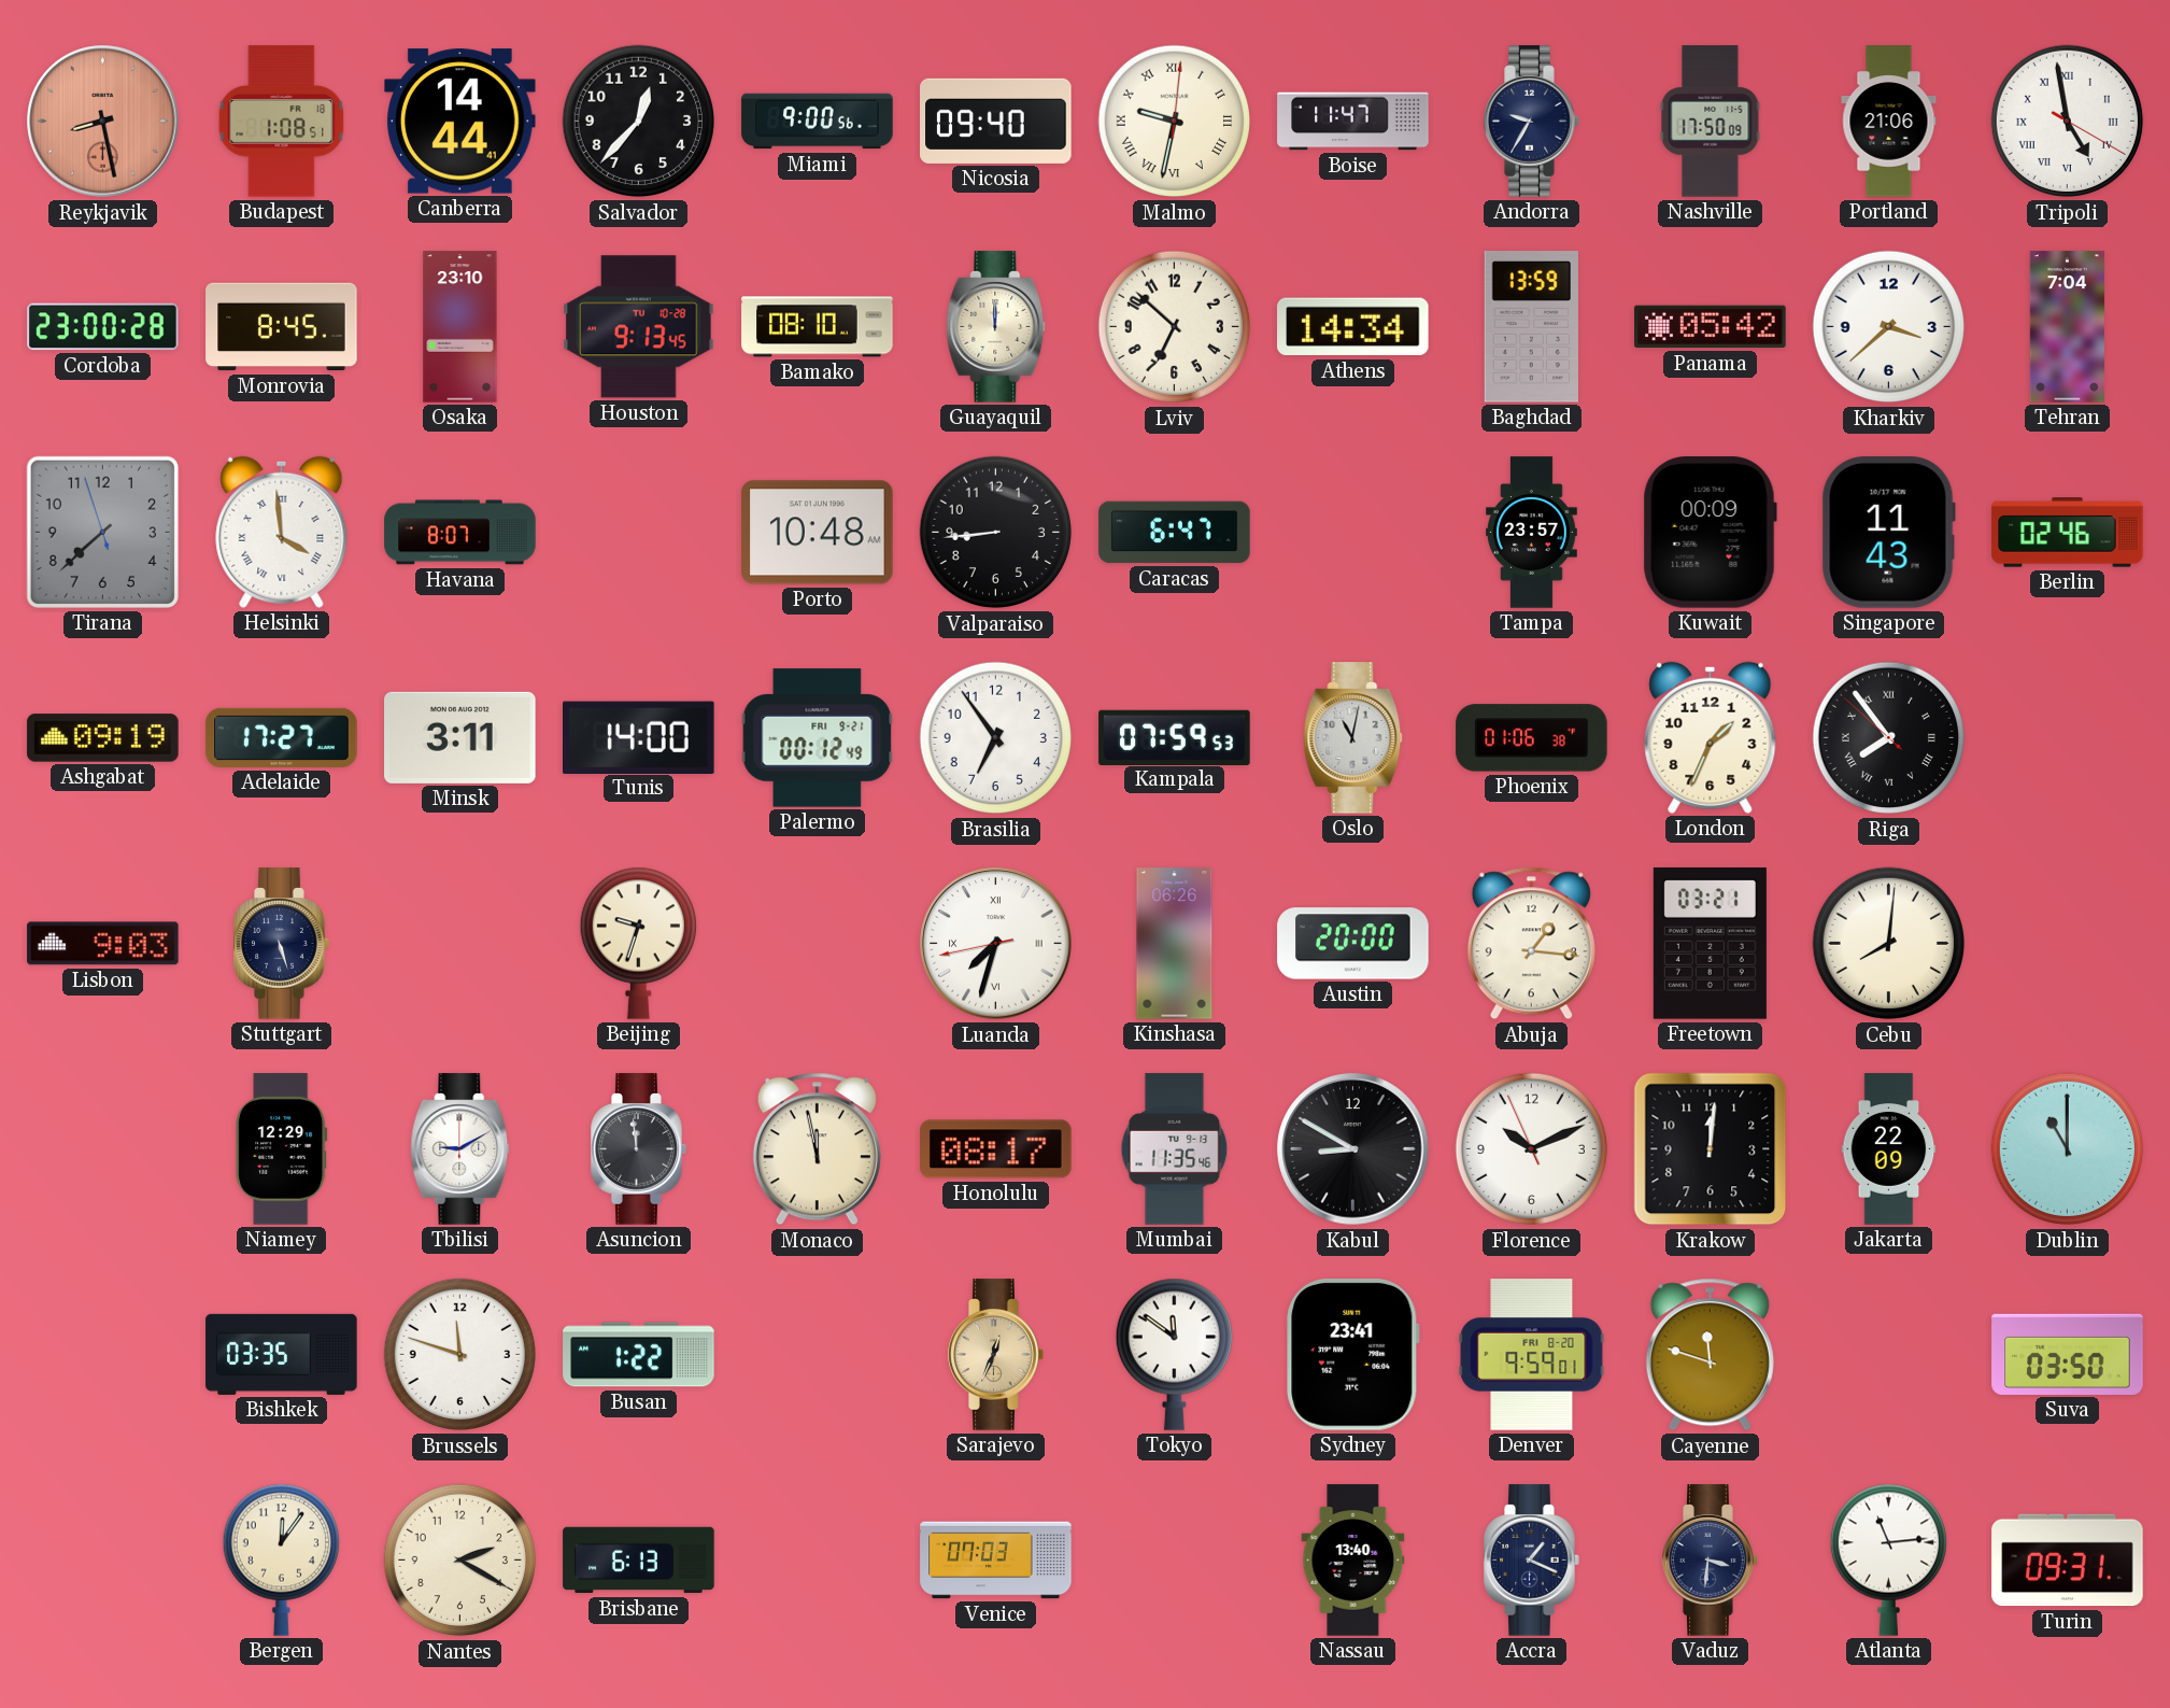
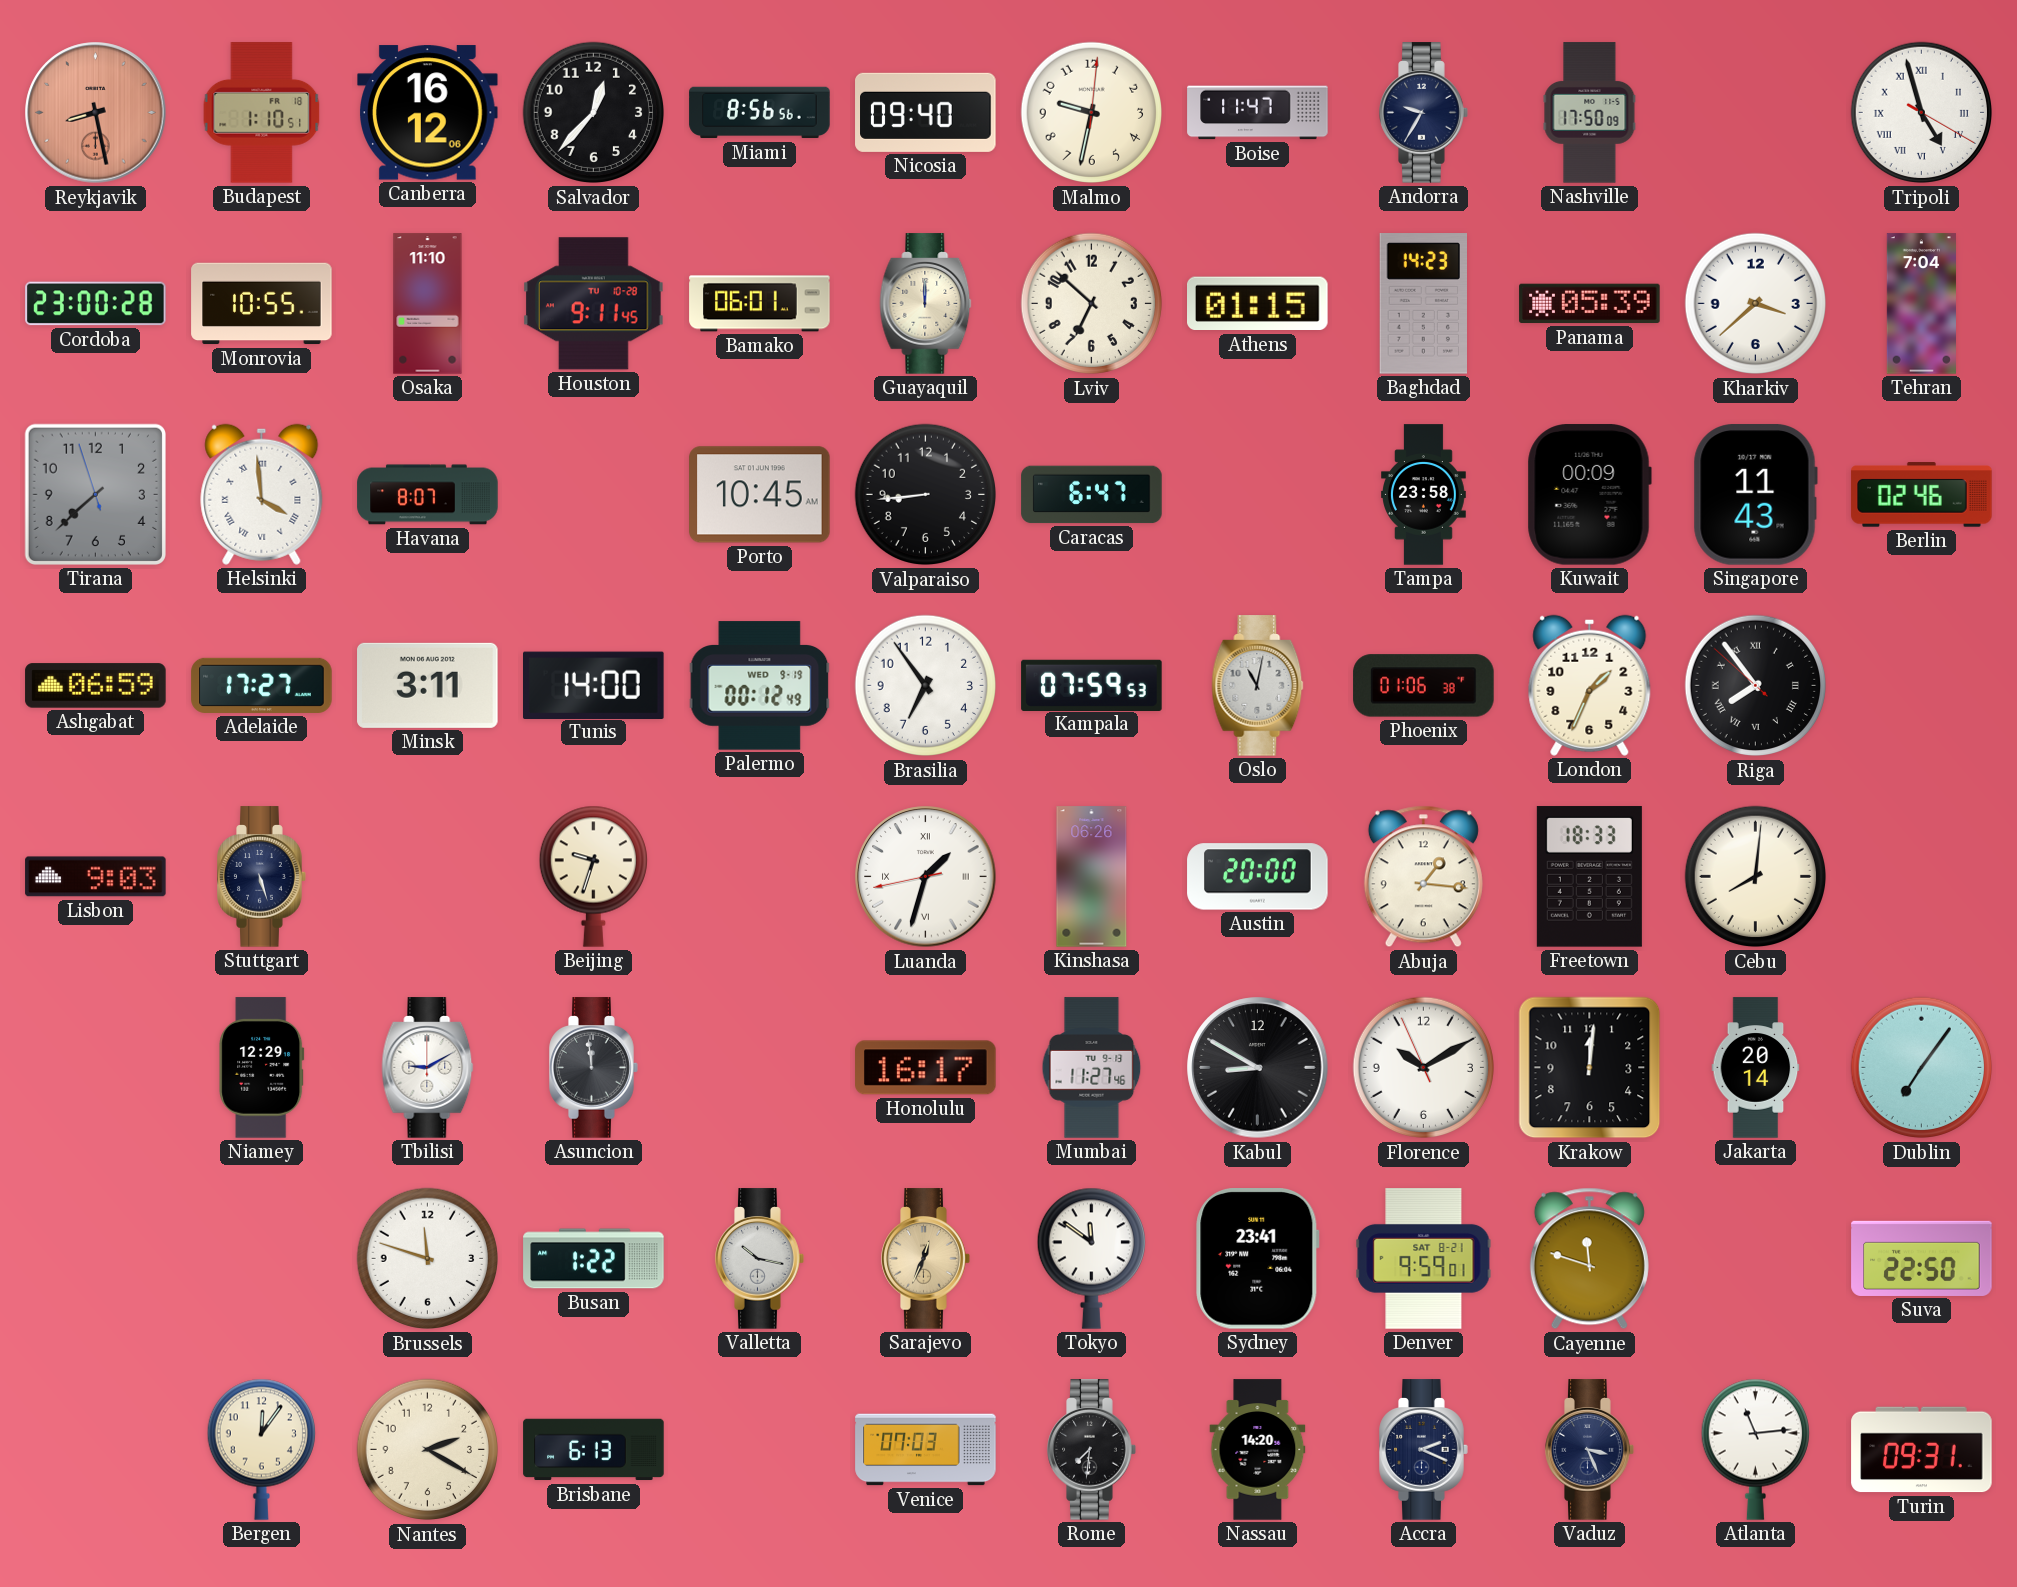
Budapest: 1:08 -> 1:10 (262, 113)
Canberra: 14:44 -> 16:12 (428, 113)
Miami: 9:00 -> 8:56 (760, 113)
Malmo numerals: Roman -> Arabic (1092, 113)
Portland: 21:06 -> none (1889, 122)
Tripoli: 4:58 -> 4:57 (1922, 113)
Monrovia: 8:45 -> 10:55 (262, 304)
Osaka: 23:10 -> 11:10 (428, 304)
Houston: 9:13 -> 9:11 (594, 304)
Bamako: 08:10 -> 06:01 (760, 304)
Athens: 14:34 -> 01:15 (1258, 304)
Baghdad: 13:59 -> 14:23 (1423, 304)
Panama: 05:42 -> 05:39 (1590, 304)
Porto: 10:48 -> 10:45 (760, 495)
Tampa: 23:57 -> 23:58 (1424, 495)
Ashgabat: 09:19 -> 06:59 (96, 686)
Palermo date: FRI 9-21 -> WED 9-19 (760, 686)
Luanda: 7:32 -> 1:32 (926, 877)
Freetown: 03:21 -> 18:33 (1589, 877)
Monaco: 11:58 -> none (817, 1149)
Honolulu: 08:17 -> 16:17 (926, 1068)
Mumbai: 11:35 -> 11:27 (1092, 1068)
Florence: 10:10 -> 10:09 (1424, 1068)
Jakarta: 22:09 -> 20:14 (1756, 1068)
Dublin: 11:00 -> 7:06 (1922, 1068)
Bishkek: 03:35 -> none (282, 1354)
Valletta: none -> 10:17 (760, 1259)
Denver date: FRI 8-20 -> SAT 8-21 (1424, 1259)
Suva: 03:50 -> 22:50 (1922, 1258)
Rome: none -> 7:31 (1092, 1450)
Nassau: 13:40 -> 14:20 (1258, 1450)
Accra: 1:19 -> 2:19 (1424, 1450)
Vaduz: 3:31 -> 3:26 (1590, 1450)
